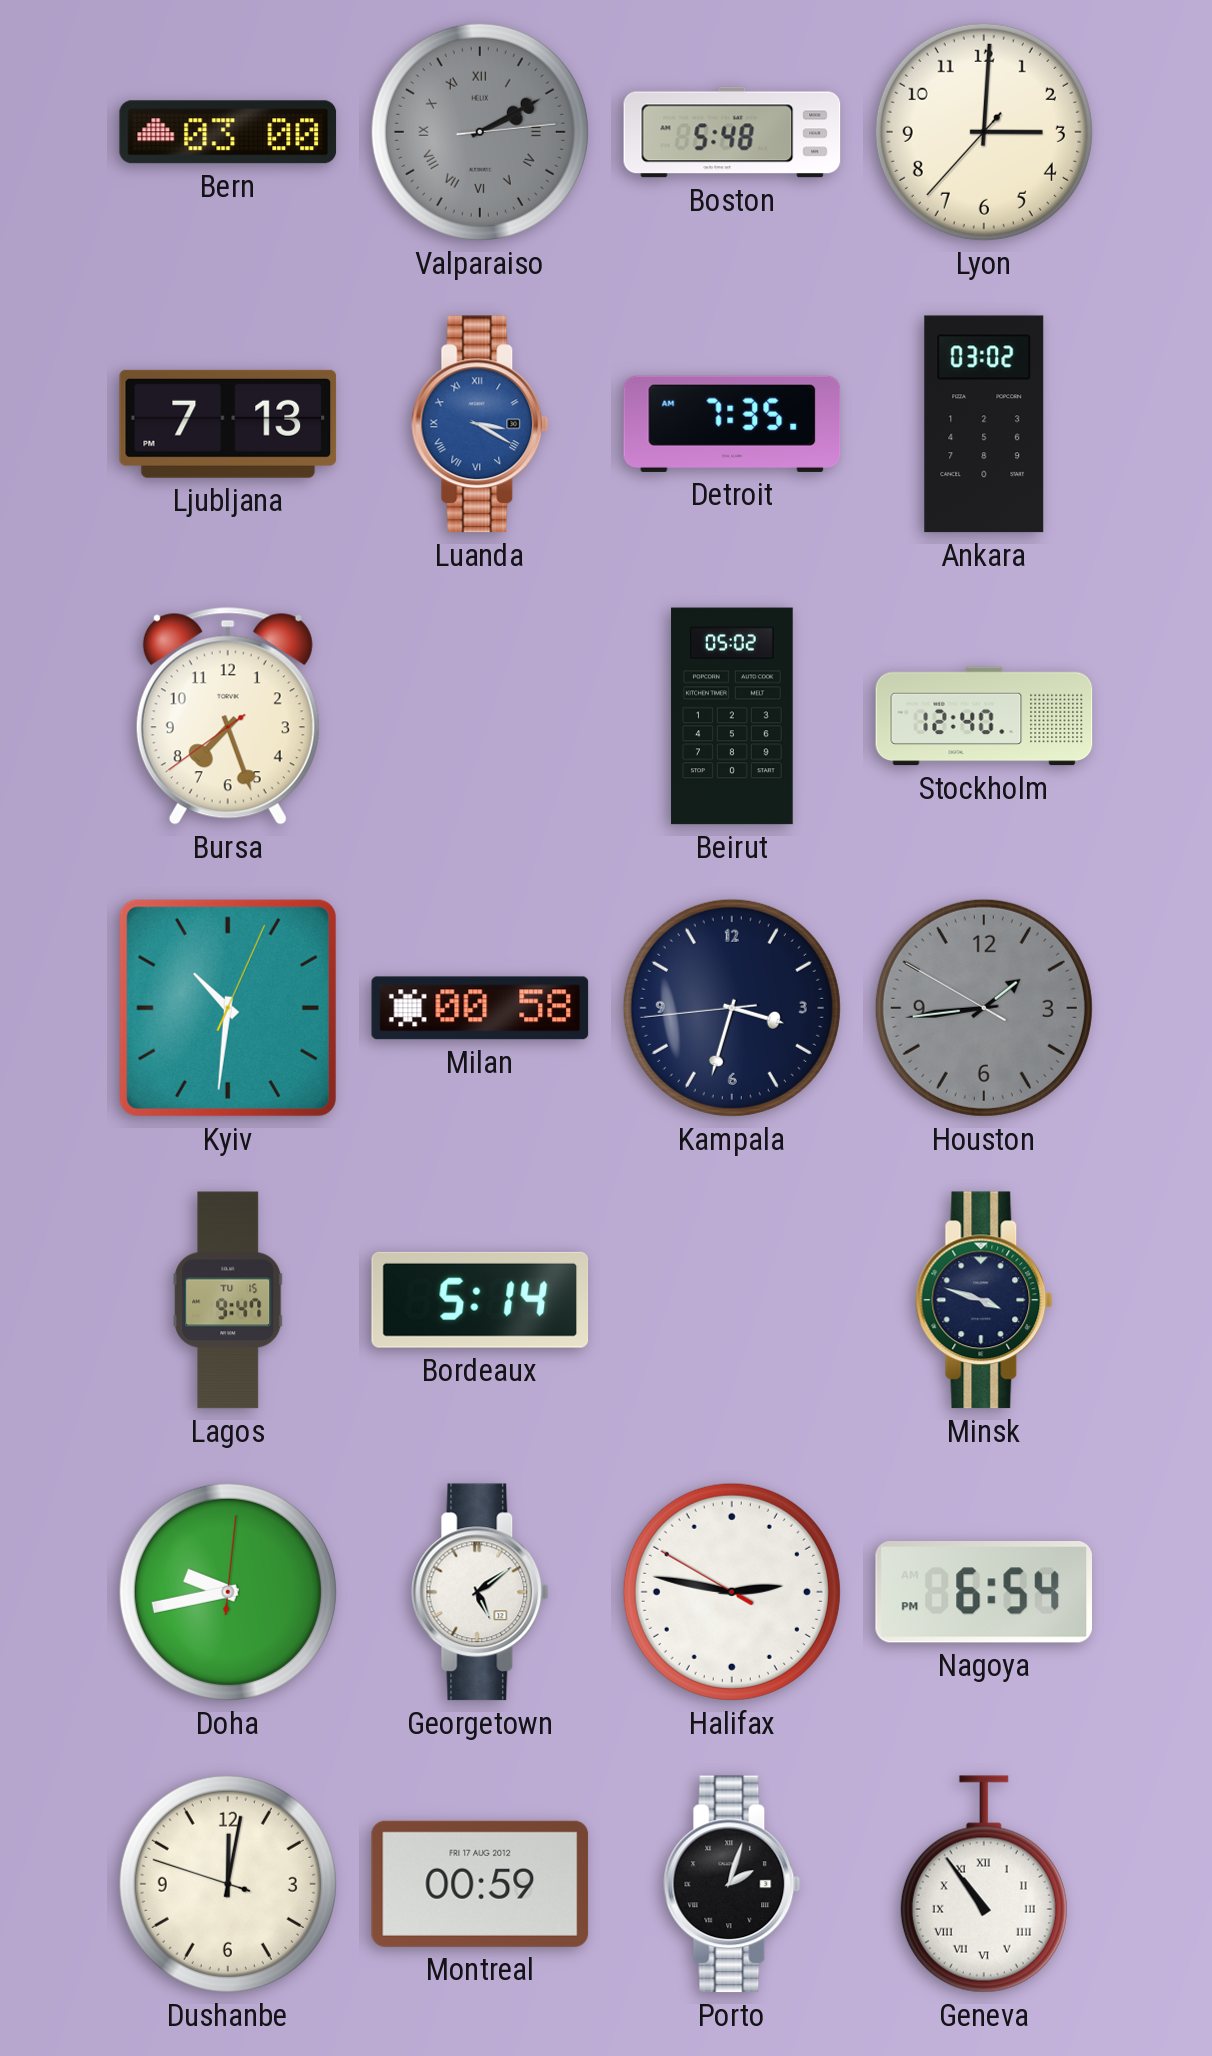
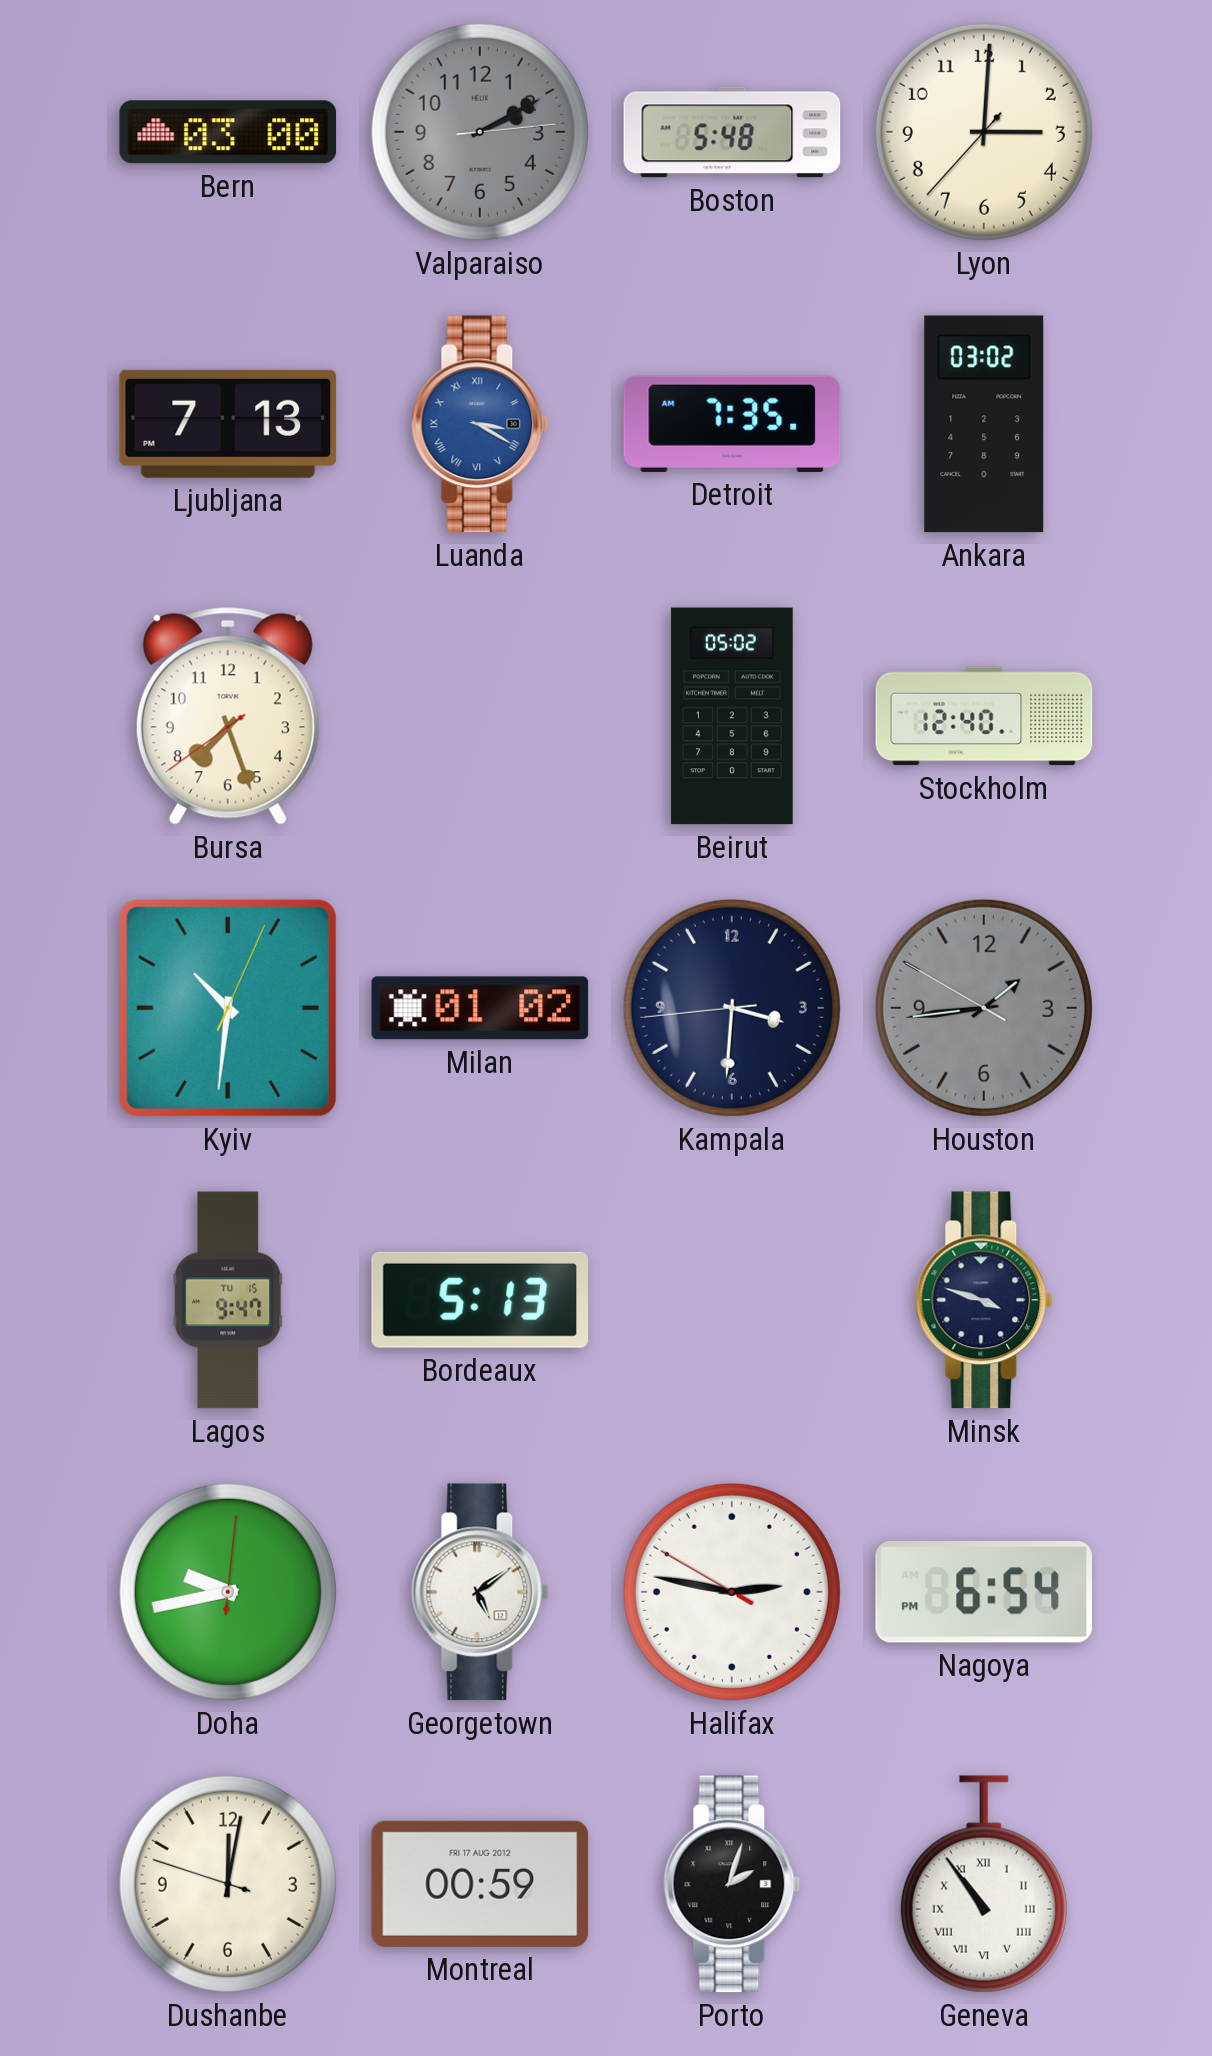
Valparaiso numerals: Roman -> Arabic (480, 132)
Milan: 00:58 -> 01:02 (480, 1008)
Kampala: 3:32 -> 3:30 (732, 1008)
Bordeaux: 5:14 -> 5:13 (480, 1300)
